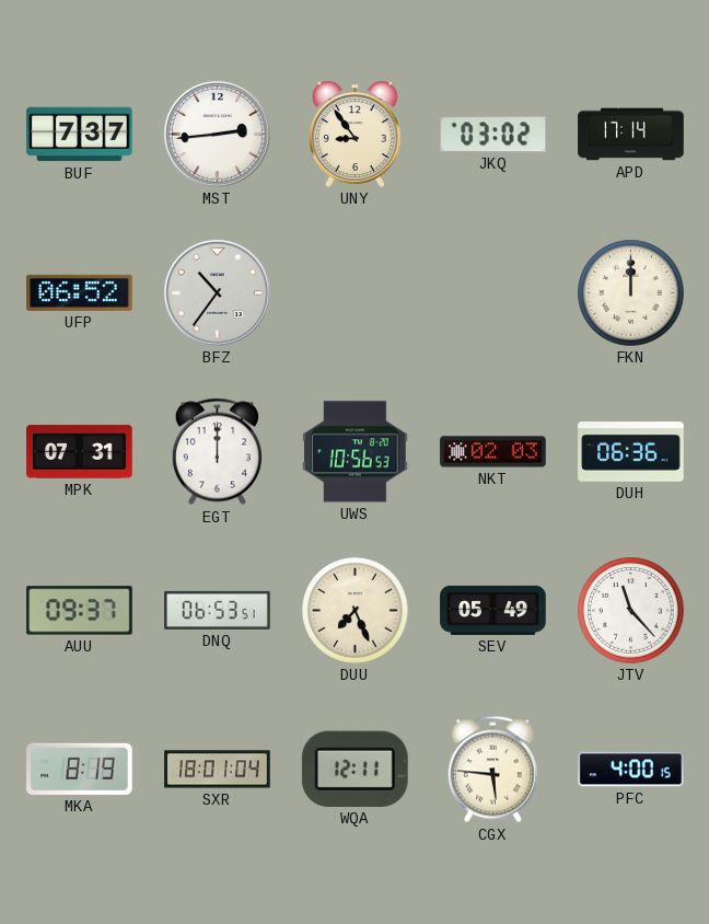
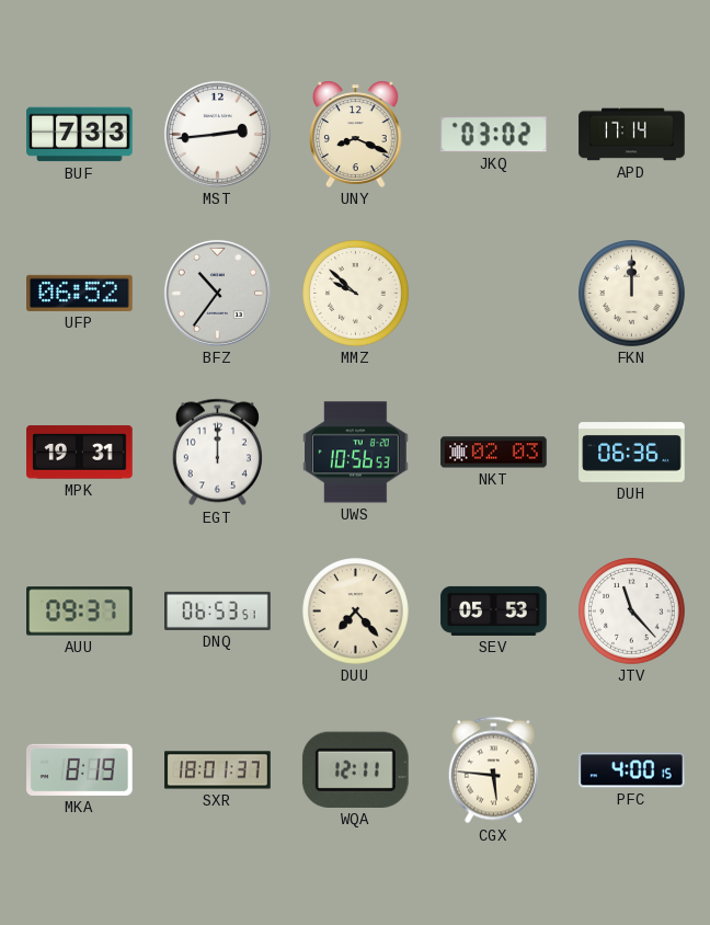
BUF: 7:37 -> 7:33 (80, 135)
UNY: 8:54 -> 8:19 (356, 134)
MMZ: none -> 9:52 (356, 294)
MPK: 07:31 -> 19:31 (80, 453)
DUU: 7:26 -> 7:23 (356, 612)
SEV: 05:49 -> 05:53 (494, 610)
SXR: 18:01:04 -> 18:01:37 (218, 770)
